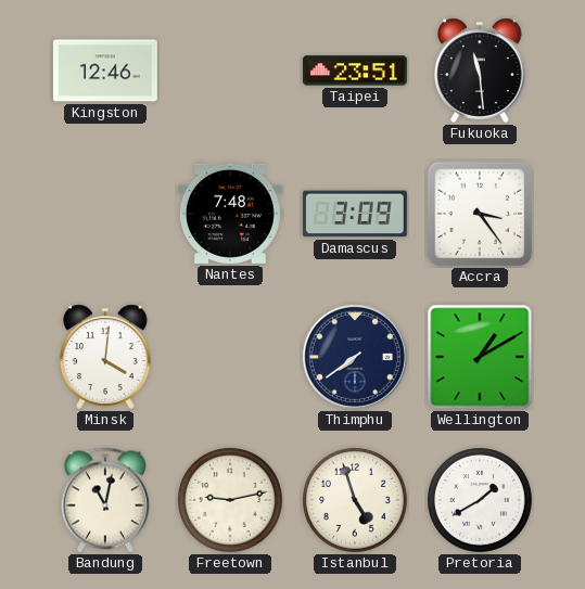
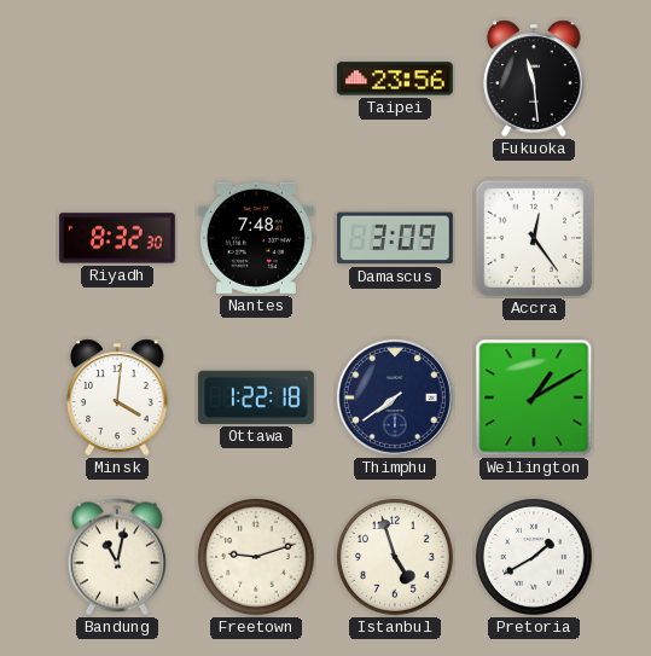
Kingston: 12:46 -> none (105, 71)
Taipei: 23:51 -> 23:56 (395, 79)
Riyadh: none -> 8:32 (117, 238)
Accra: 3:24 -> 12:24 (534, 238)
Ottawa: none -> 1:22 (256, 397)
Freetown: 9:13 -> 9:12 (257, 558)
